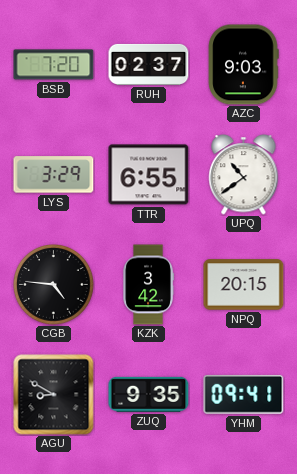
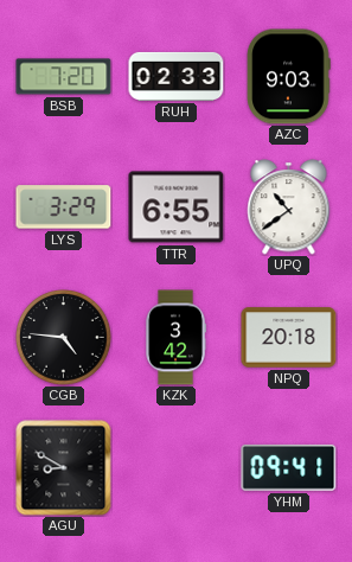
RUH: 02:37 -> 02:33 (177, 76)
NPQ: 20:15 -> 20:18 (289, 338)
ZUQ: 9:35 -> none (149, 394)
